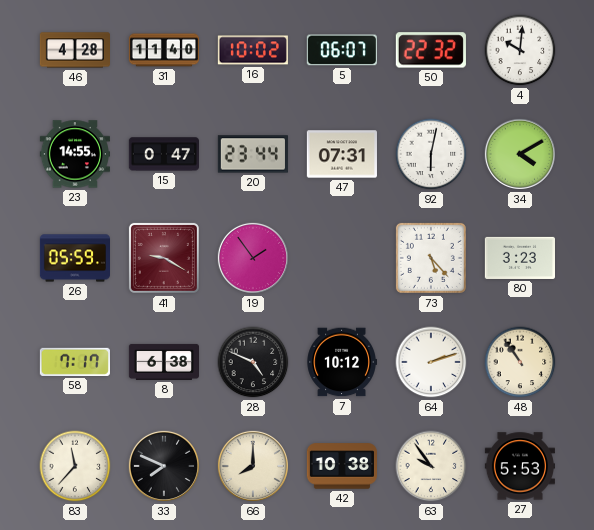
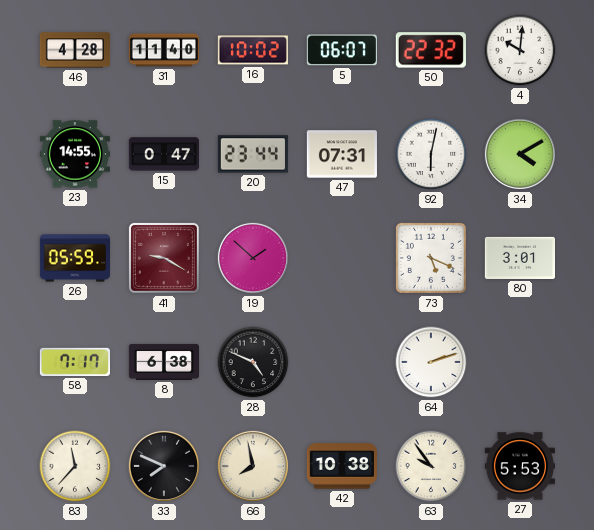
19: 1:54 -> 1:52 (253, 258)
73: 5:23 -> 5:19 (431, 258)
80: 3:23 -> 3:01 (519, 258)
7: 10:12 -> none (341, 362)
48: 10:54 -> none (520, 362)
66: 8:00 -> 7:58 (253, 466)
